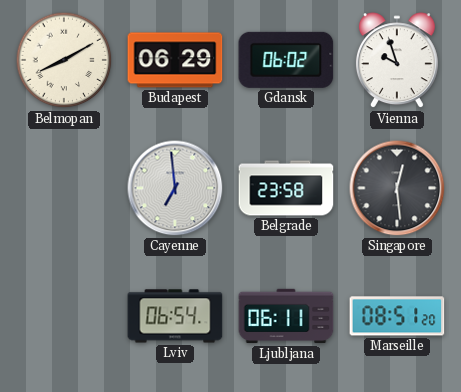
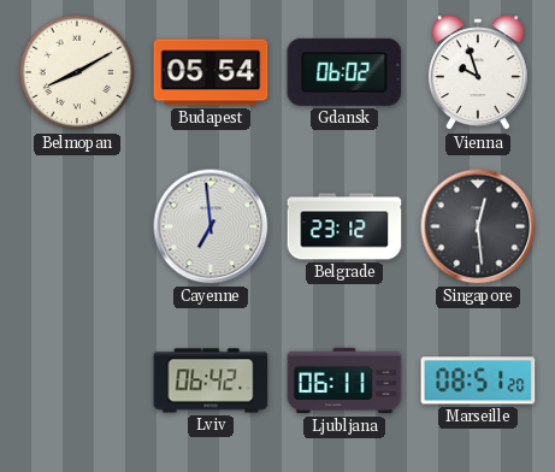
Budapest: 06:29 -> 05:54 (211, 72)
Belgrade: 23:58 -> 23:12 (344, 226)
Lviv: 06:54 -> 06:42 (211, 380)
